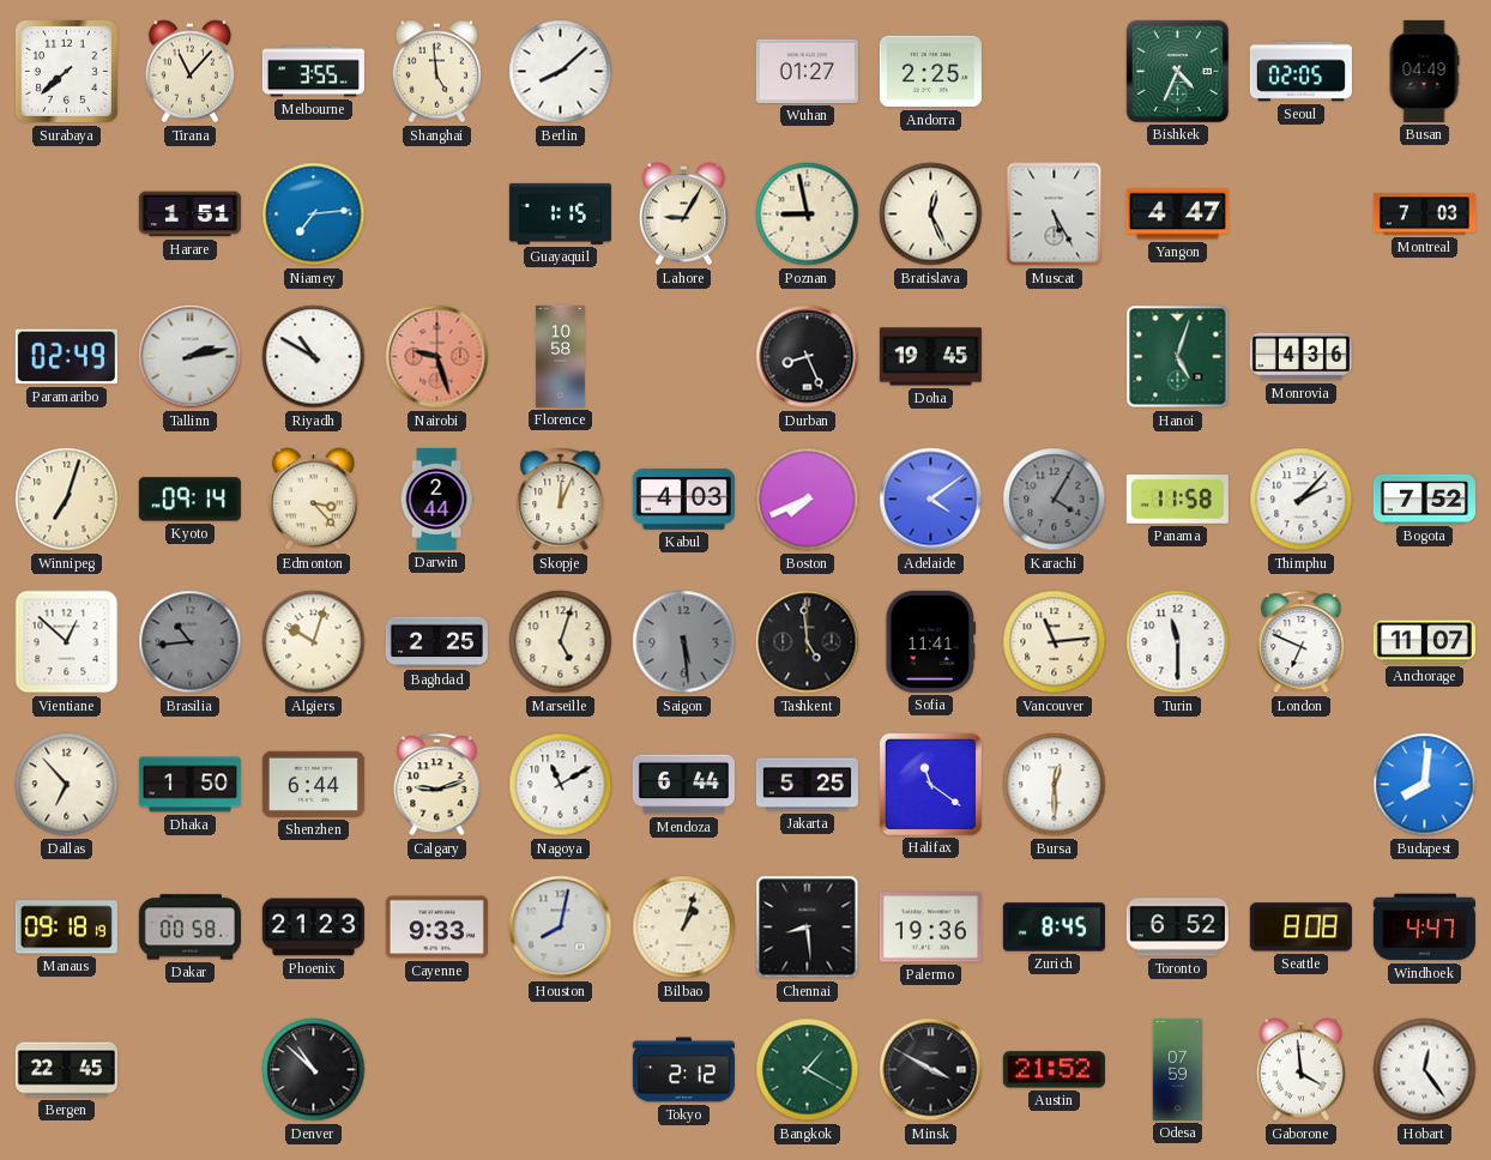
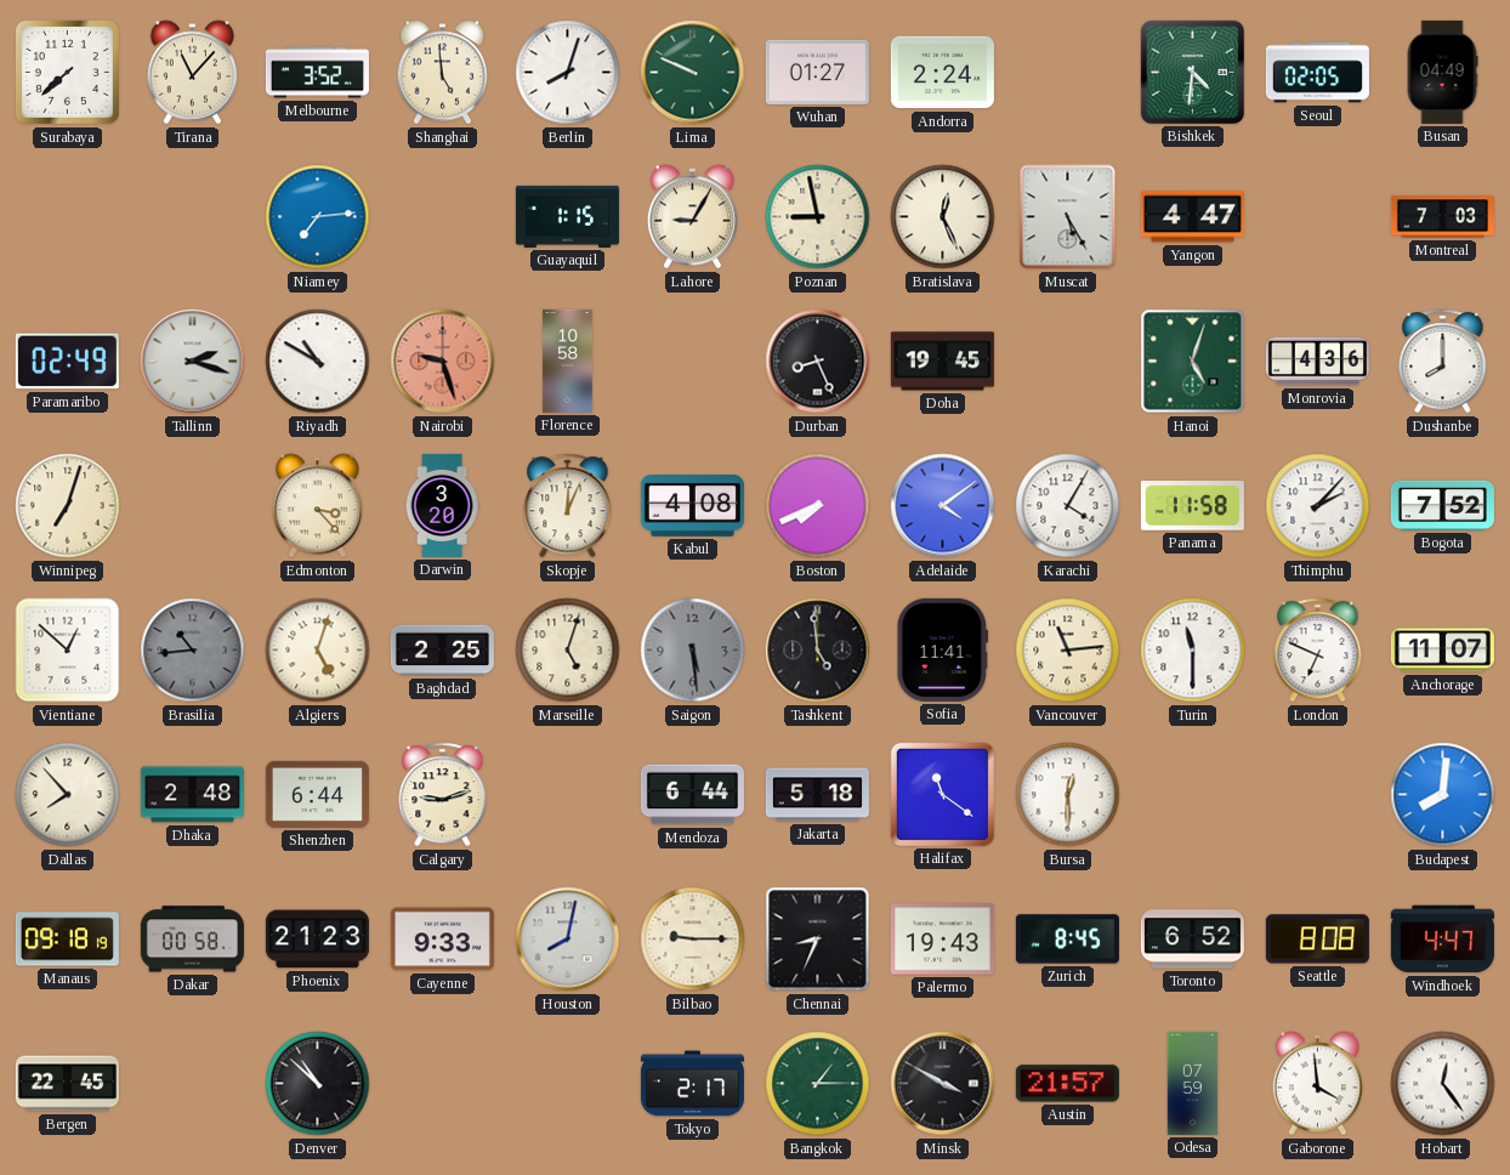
Melbourne: 3:55 -> 3:52 (317, 73)
Berlin: 8:08 -> 8:03 (568, 73)
Lima: none -> 9:49 (693, 73)
Andorra: 2:25 -> 2:24 (942, 73)
Bishkek: 4:34 -> 4:31 (1192, 72)
Harare: 1:51 -> none (189, 215)
Tallinn: 2:13 -> 2:18 (193, 362)
Dushanbe: none -> 8:00 (1443, 362)
Kyoto: 09:14 -> none (189, 500)
Darwin: 2:44 -> 3:20 (442, 505)
Kabul: 4:03 -> 4:08 (692, 506)
Karachi dial: grey -> white (1068, 506)
Algiers: 10:03 -> 5:03 (318, 651)
Dallas: 6:53 -> 7:53 (68, 795)
Dhaka: 1:50 -> 2:48 (192, 795)
Nagoya: 11:10 -> none (561, 785)
Jakarta: 5:25 -> 5:18 (817, 795)
Bilbao: 1:03 -> 9:15 (693, 940)
Chennai: 8:29 -> 8:34 (818, 940)
Palermo: 19:36 -> 19:43 (942, 940)
Tokyo: 2:12 -> 2:17 (692, 1084)
Bangkok: 1:20 -> 1:15 (818, 1084)
Austin: 21:52 -> 21:57 (1067, 1084)
